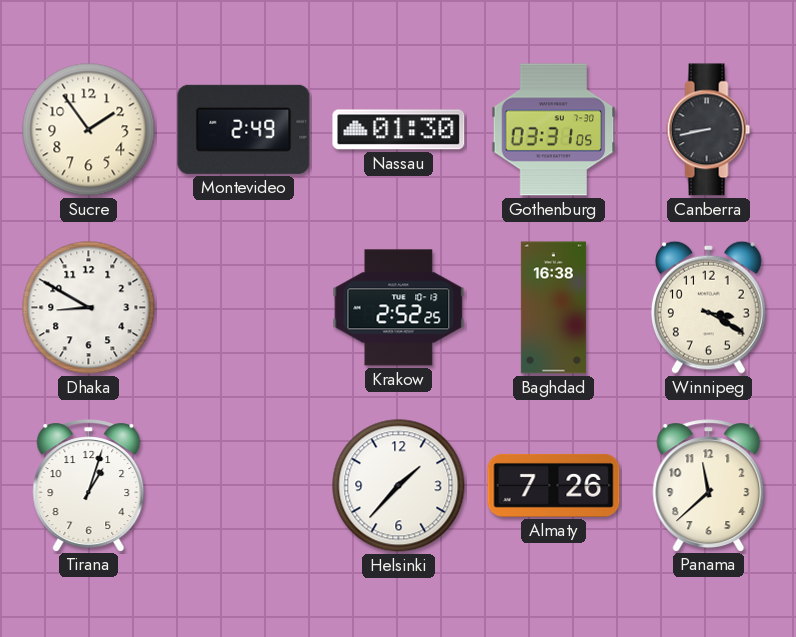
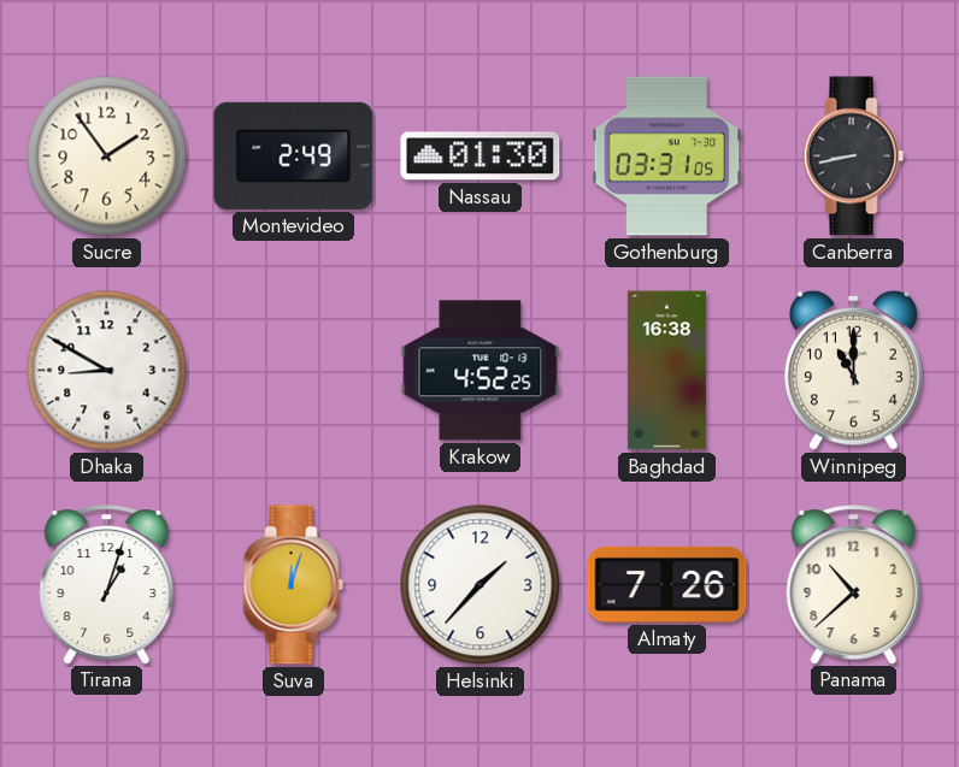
Krakow: 2:52 -> 4:52 (481, 371)
Winnipeg: 3:20 -> 11:00 (853, 370)
Suva: none -> 12:03 (294, 585)
Panama: 11:38 -> 10:38 (854, 584)
